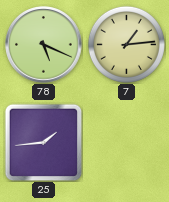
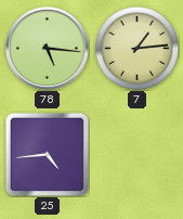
78: 5:19 -> 5:16 (48, 49)
25: 1:44 -> 4:44 (47, 154)
